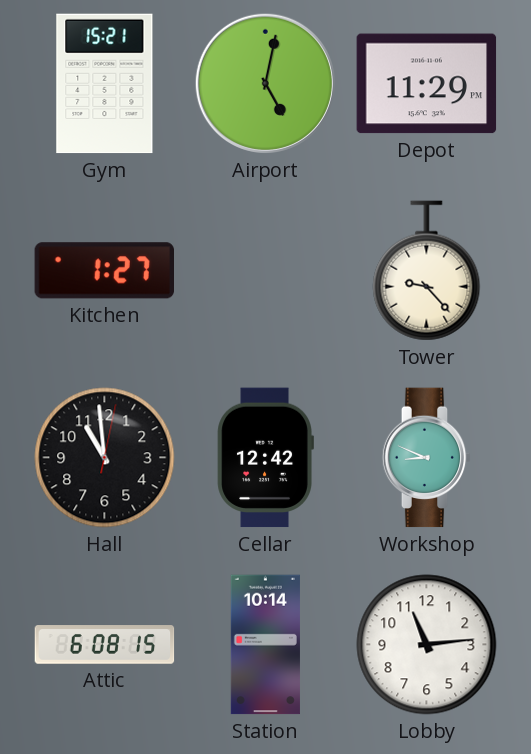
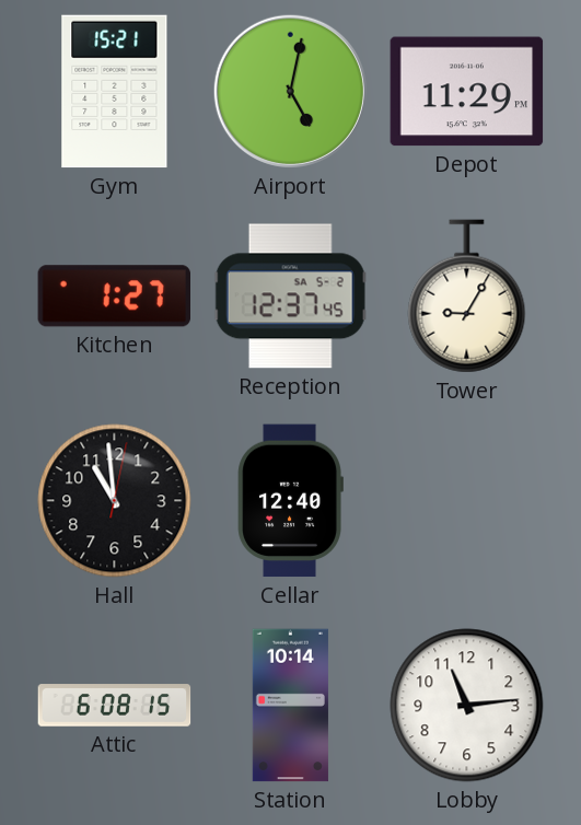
Reception: none -> 12:37 (290, 297)
Tower: 9:23 -> 9:05 (467, 297)
Cellar: 12:42 -> 12:40 (290, 501)
Workshop: 8:49 -> none (427, 458)
